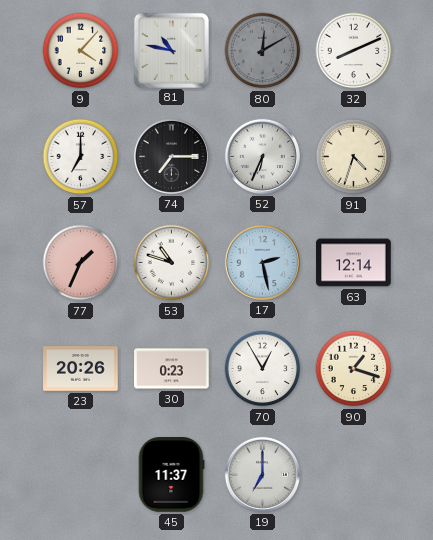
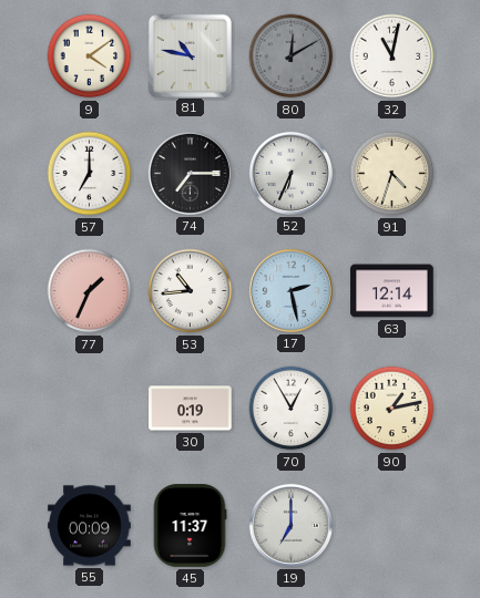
9: 4:07 -> 4:09 (90, 56)
32: 8:11 -> 11:02 (392, 56)
53: 10:48 -> 10:44 (191, 291)
23: 20:26 -> none (81, 369)
30: 0:23 -> 0:19 (191, 409)
90: 1:18 -> 1:13 (392, 409)
55: none -> 00:09 (90, 526)
